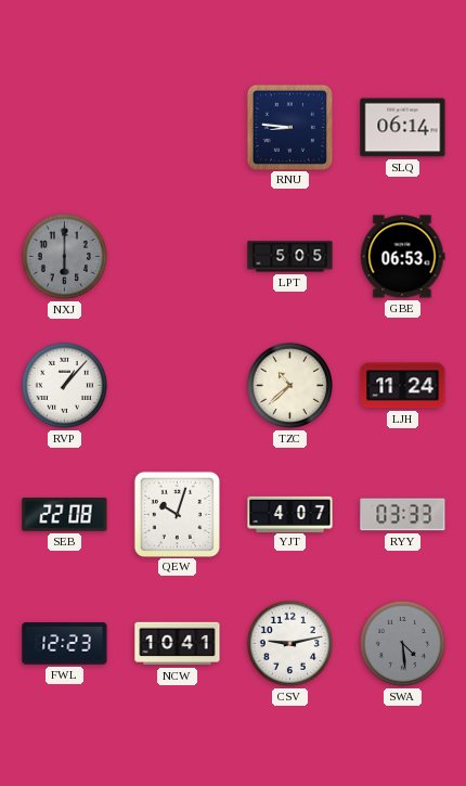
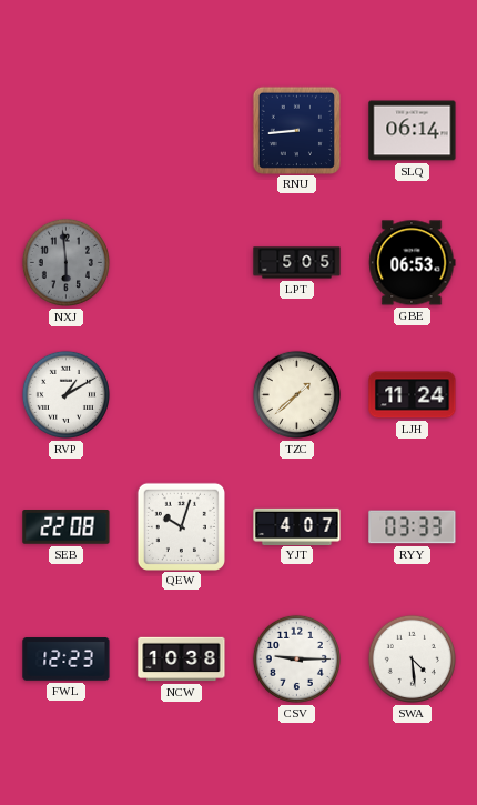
RNU: 8:46 -> 8:44 (296, 130)
NXJ: 6:00 -> 5:59 (65, 262)
RVP: 1:07 -> 1:10 (65, 394)
TZC: 10:38 -> 1:38 (296, 394)
NCW: 10:41 -> 10:38 (182, 660)
CSV: 9:13 -> 9:15 (296, 658)
SWA dial: grey -> white (412, 658)
